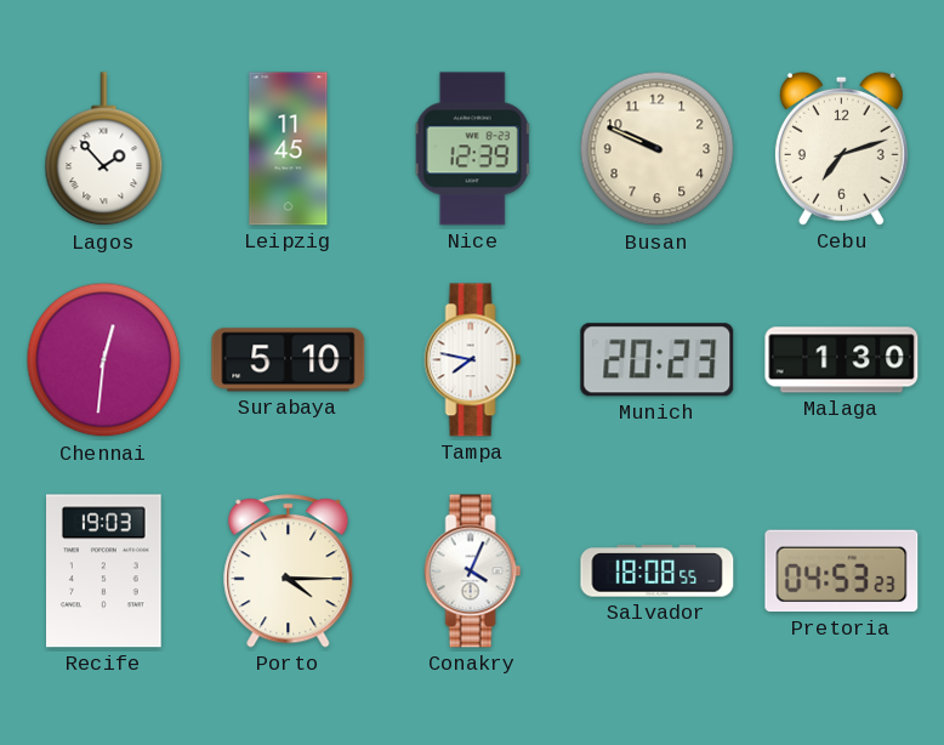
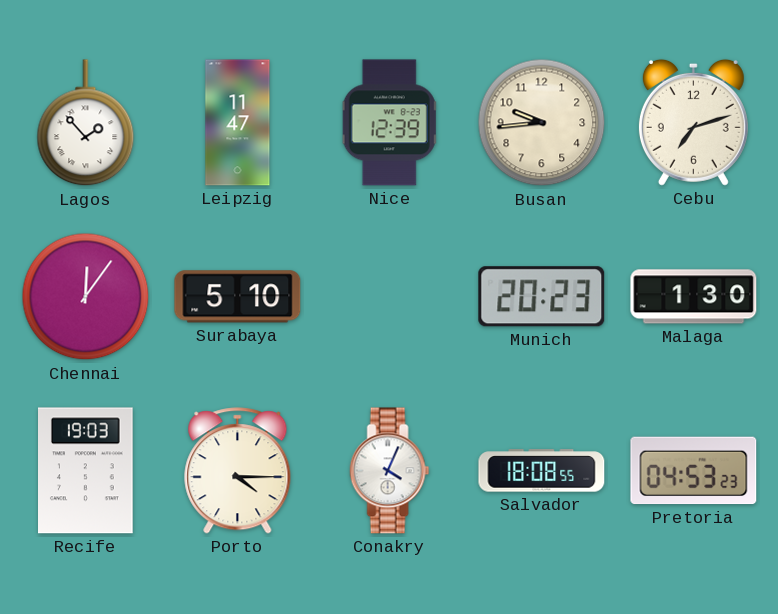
Leipzig: 11:45 -> 11:47 (238, 123)
Busan: 9:49 -> 9:44 (542, 123)
Chennai: 12:31 -> 12:06 (86, 297)
Tampa: 7:47 -> none (473, 360)
